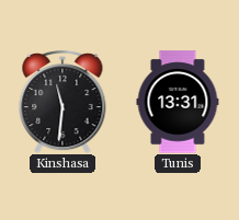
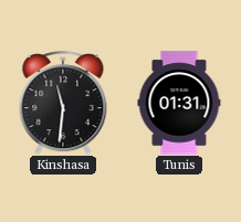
Tunis: 13:31 -> 01:31 (179, 103)
